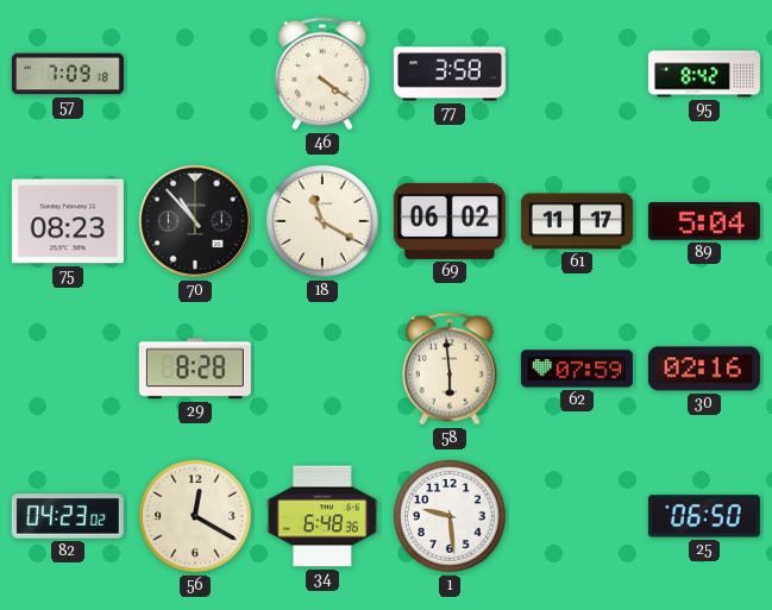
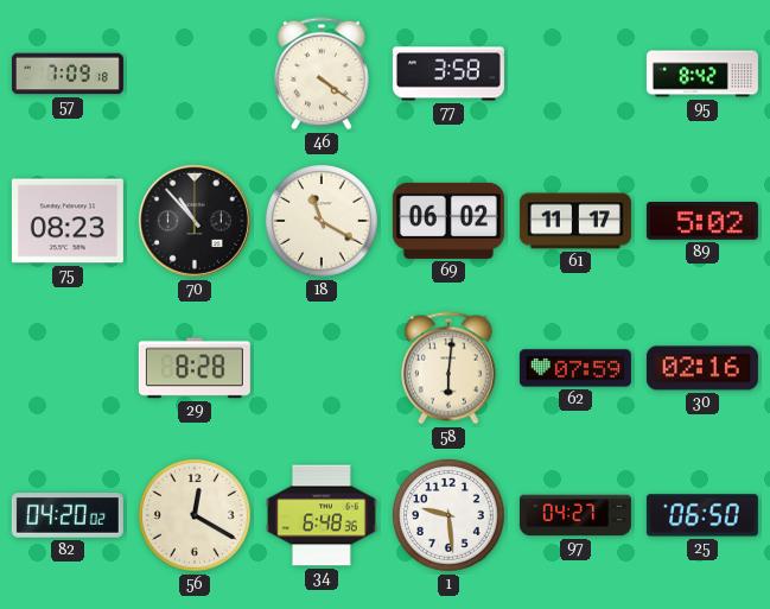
89: 5:04 -> 5:02 (702, 221)
58: 5:59 -> 6:01 (450, 368)
82: 04:23 -> 04:20 (68, 515)
97: none -> 04:27 (575, 515)
